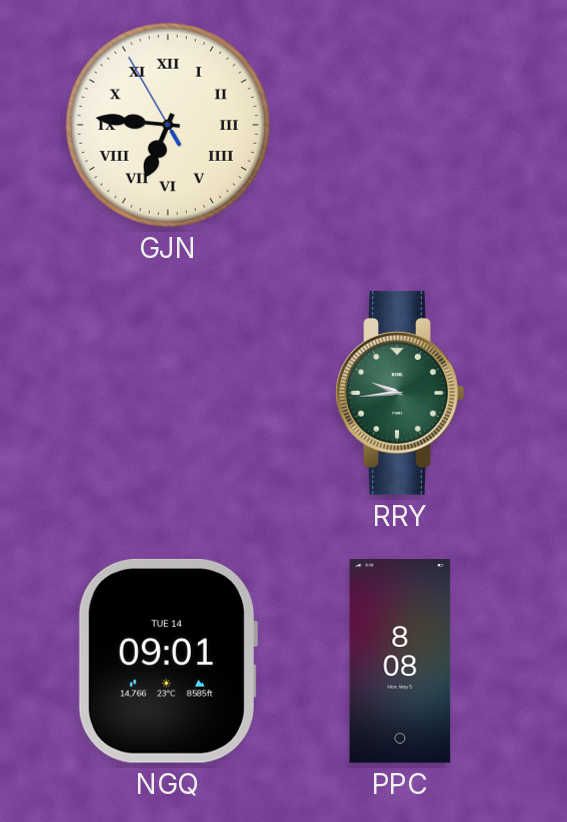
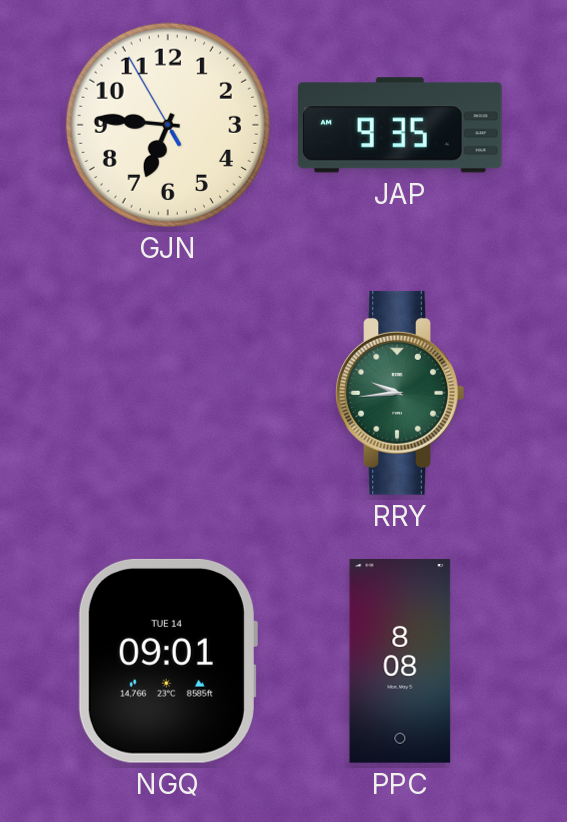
GJN numerals: Roman -> Arabic (168, 125)
JAP: none -> 9:35 (400, 125)
